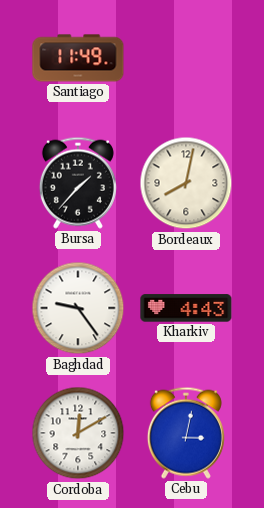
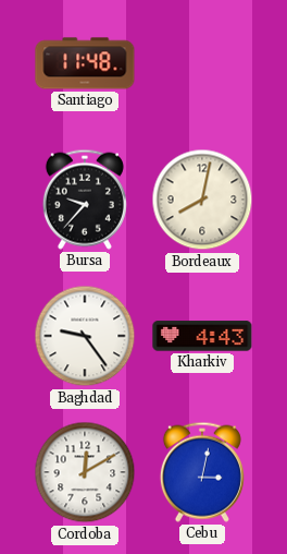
Santiago: 11:49 -> 11:48 (85, 63)
Bursa: 1:37 -> 9:37 (85, 200)
